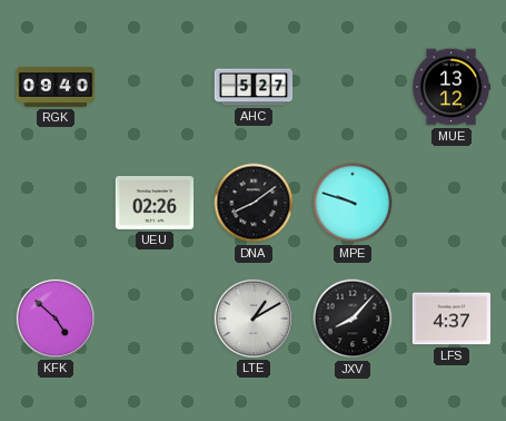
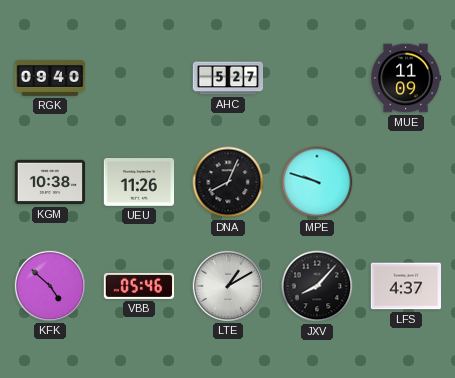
MUE: 13:12 -> 11:09 (406, 78)
KGM: none -> 10:38 (50, 182)
UEU: 02:26 -> 11:26 (139, 183)
DNA: 8:09 -> 8:04 (228, 182)
VBB: none -> 05:46 (139, 286)
